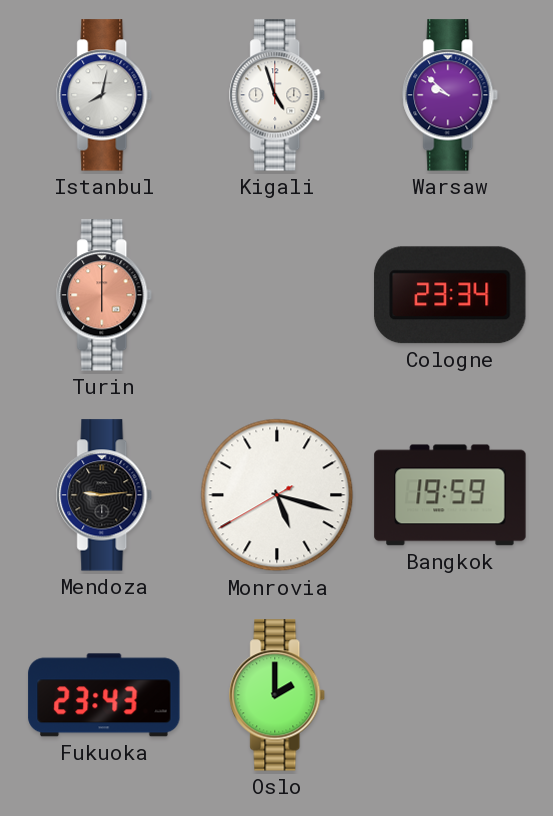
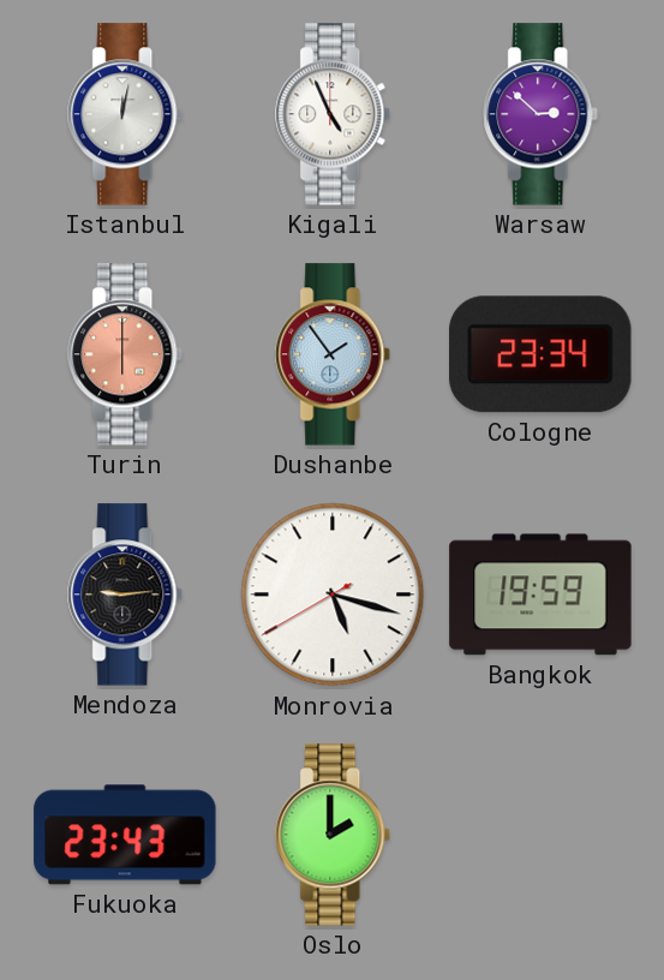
Istanbul: 8:02 -> 12:02 (126, 114)
Kigali: 4:57 -> 4:56 (334, 114)
Warsaw: 9:52 -> 2:52 (542, 114)
Dushanbe: none -> 1:54 (334, 354)
